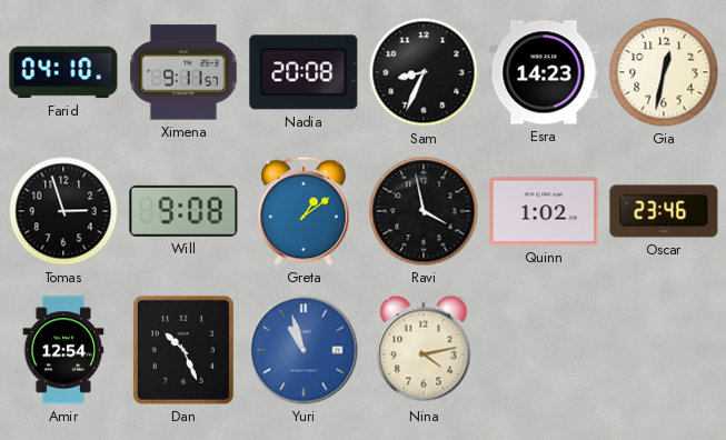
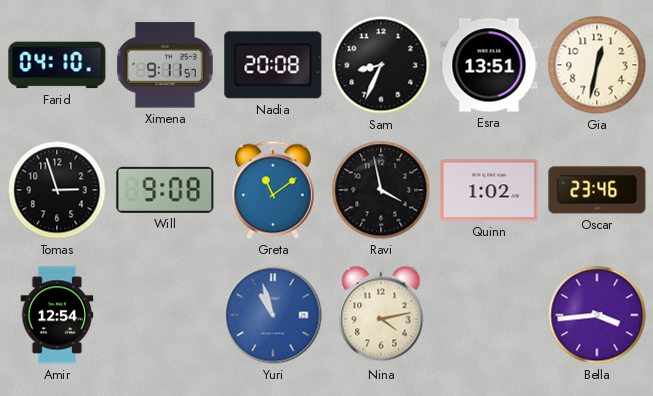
Esra: 14:23 -> 13:51 (489, 65)
Greta: 1:09 -> 11:09 (274, 190)
Dan: 10:26 -> none (183, 350)
Bella: none -> 3:44 (597, 315)
